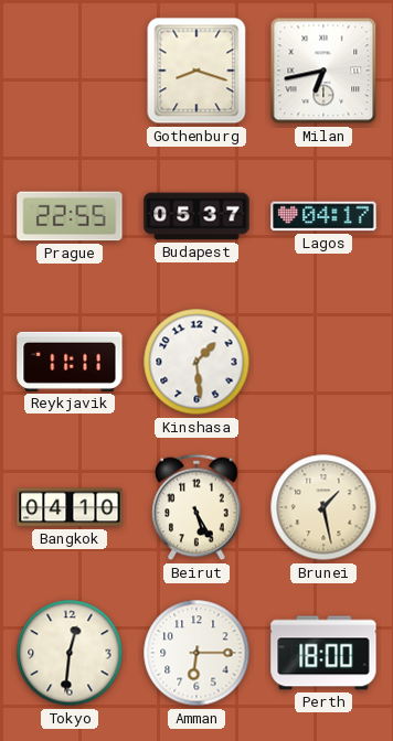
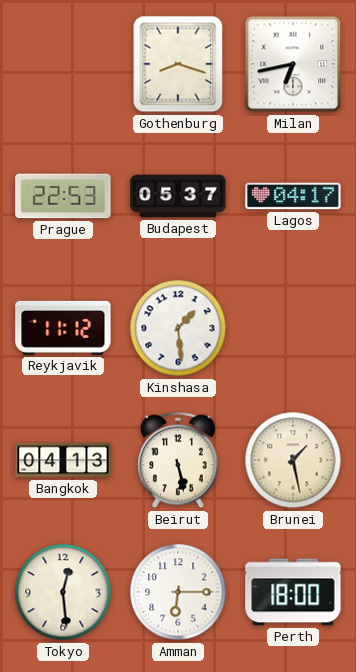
Prague: 22:55 -> 22:53 (63, 196)
Reykjavik: 11:11 -> 11:12 (63, 328)
Bangkok: 04:10 -> 04:13 (63, 460)
Beirut: 5:25 -> 5:28 (178, 460)
Tokyo: 12:31 -> 12:29 (63, 592)
